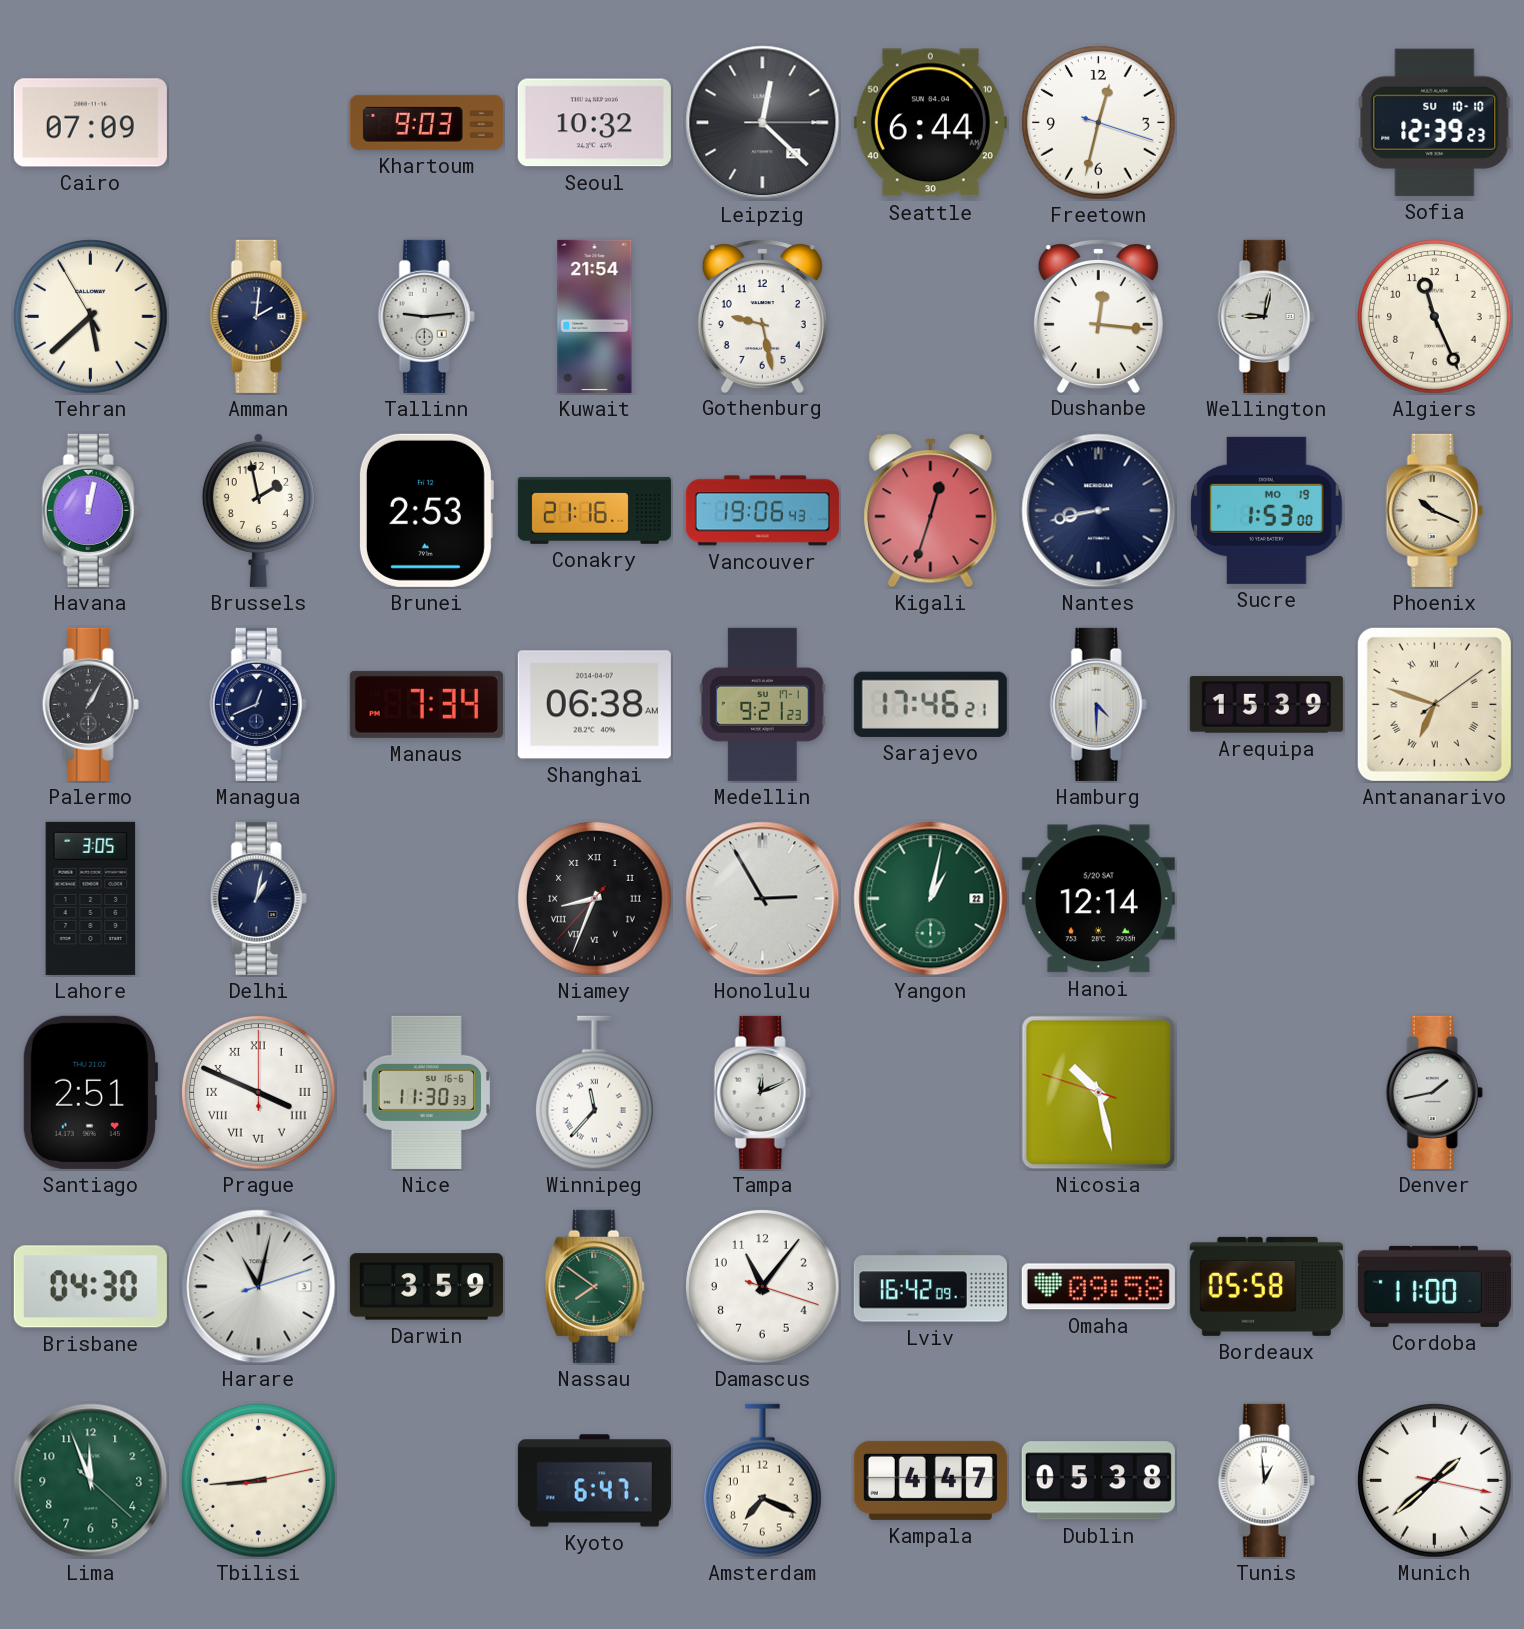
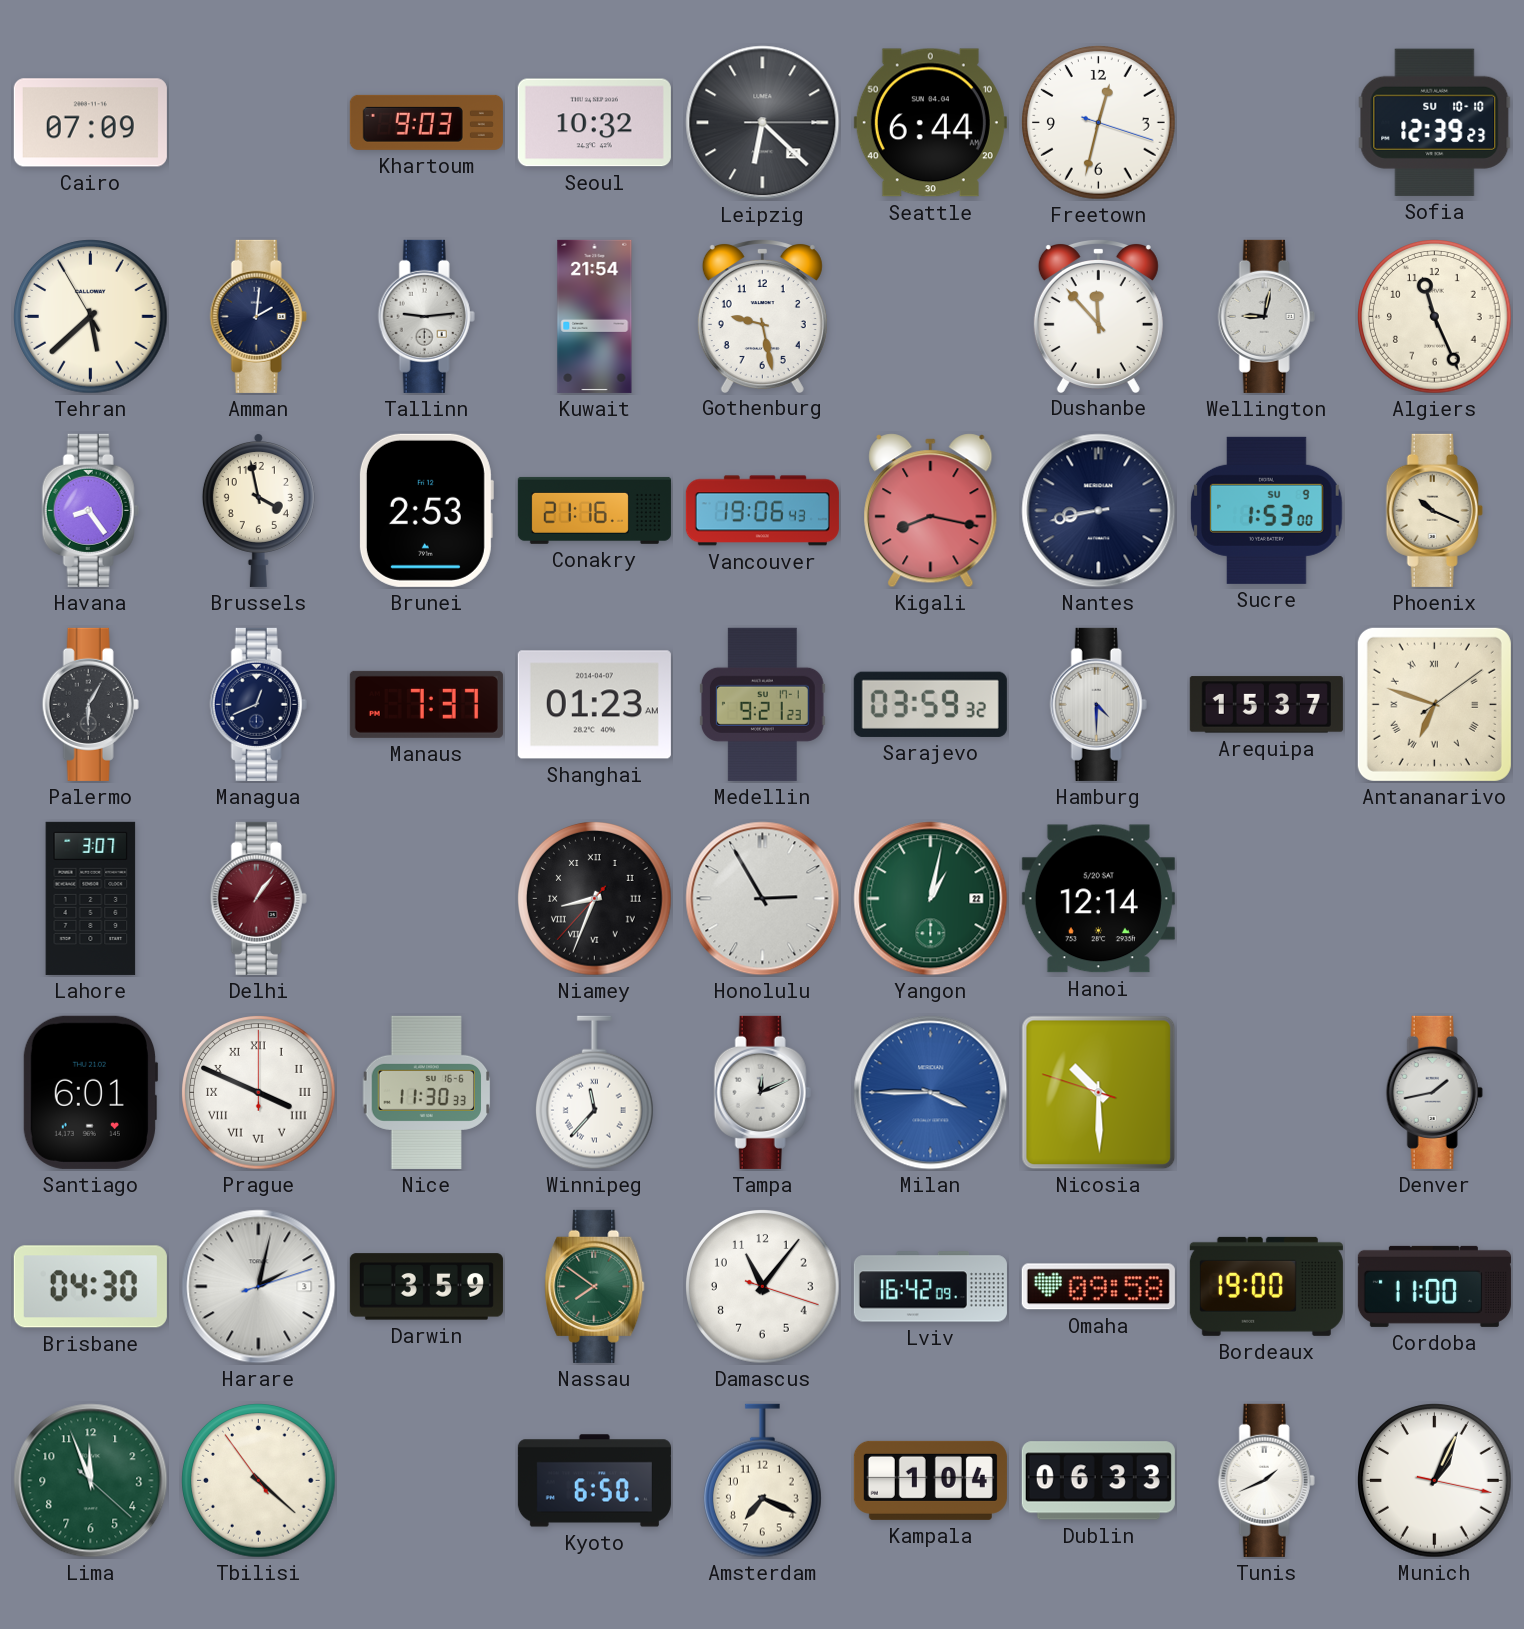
Leipzig: 12:22 -> 6:22 (763, 123)
Dushanbe: 12:16 -> 11:53 (1098, 316)
Havana: 12:02 -> 8:24 (90, 510)
Brussels: 1:58 -> 3:58 (258, 510)
Kigali: 12:33 -> 8:17 (931, 511)
Sucre date: MO 19 -> SU 9 (1266, 510)
Palermo: 1:05 -> 6:05 (90, 704)
Manaus: 7:34 -> 7:37 (426, 704)
Shanghai: 06:38 -> 01:23 (594, 705)
Sarajevo: 17:46 -> 03:59 (930, 704)
Arequipa: 15:39 -> 15:37 (1266, 705)
Lahore: 3:05 -> 3:07 (91, 898)
Delhi: 1:02 -> 1:06 (258, 898)
Delhi dial: navy -> burgundy (258, 898)
Santiago: 2:51 -> 6:01 (89, 1092)
Milan: none -> 3:45 (931, 1093)
Nicosia: 10:27 -> 10:29 (1099, 1093)
Harare: 11:02 -> 2:02 (259, 1287)
Bordeaux: 05:58 -> 19:00 (1266, 1286)
Tbilisi: 8:44 -> 4:21 (259, 1481)
Kyoto: 6:47 -> 6:50 (594, 1481)
Kampala: 4:47 -> 1:04 (930, 1480)
Dublin: 05:38 -> 06:33 (1098, 1481)
Tunis: 12:59 -> 1:41 (1266, 1480)
Munich: 1:38 -> 1:04 (1435, 1481)
